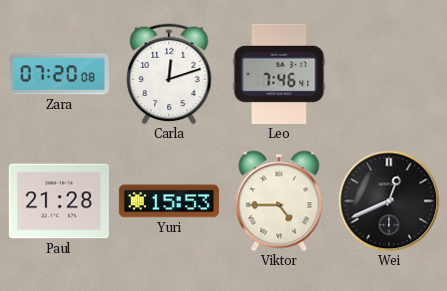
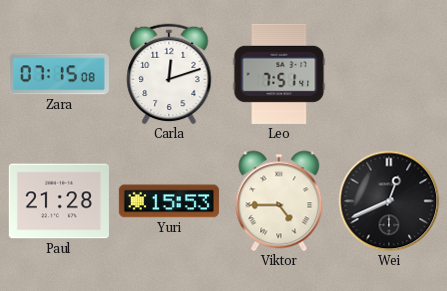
Zara: 07:20 -> 07:15 (59, 74)
Leo: 7:46 -> 7:51 (279, 74)
